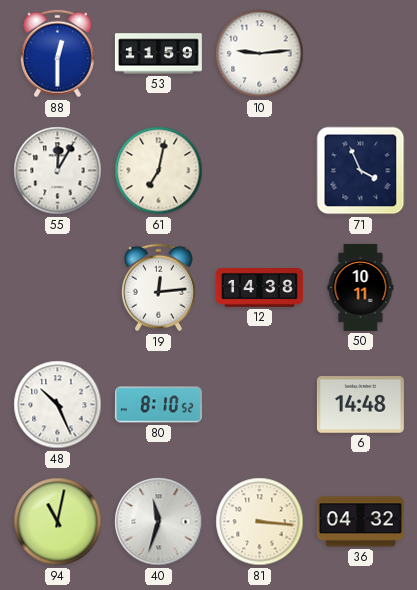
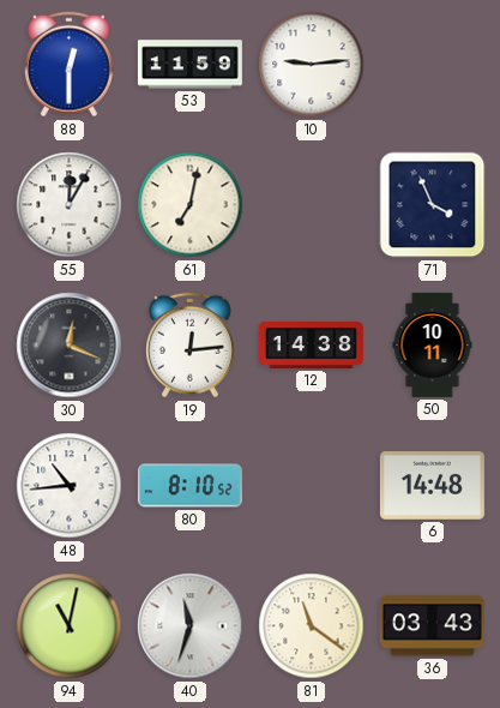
30: none -> 12:19 (70, 346)
48: 10:26 -> 10:44 (70, 486)
81: 3:16 -> 11:21 (312, 626)
36: 04:32 -> 03:43 (432, 626)
